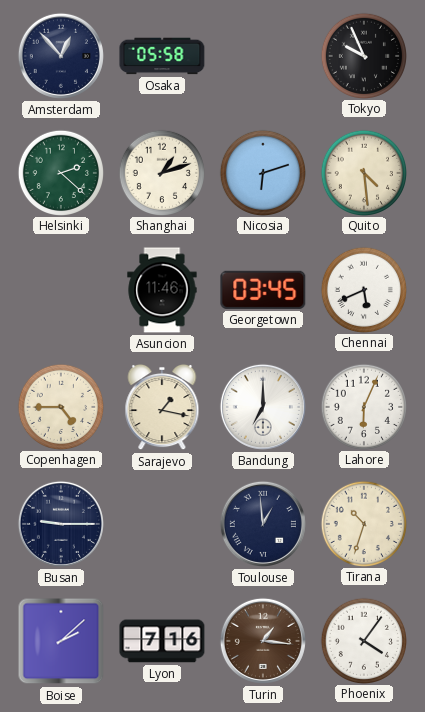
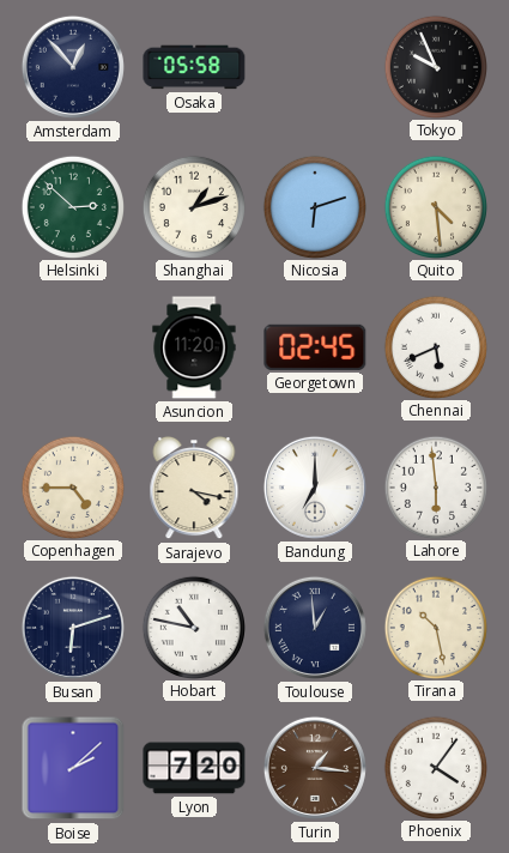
Helsinki: 2:22 -> 2:52 (72, 206)
Asuncion: 11:46 -> 11:20 (194, 347)
Georgetown: 03:45 -> 02:45 (315, 347)
Sarajevo: 1:17 -> 4:17 (194, 488)
Lahore: 6:04 -> 5:59 (435, 486)
Busan: 9:15 -> 6:12 (73, 628)
Hobart: none -> 10:47 (193, 627)
Tirana: 10:33 -> 10:28 (435, 627)
Lyon: 7:16 -> 7:20 (194, 768)
